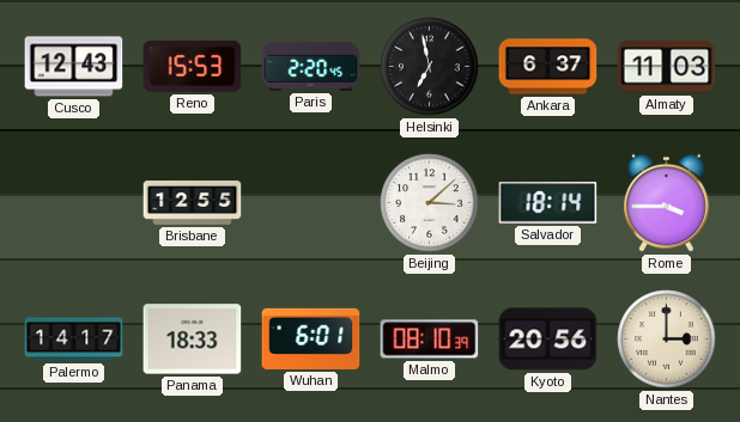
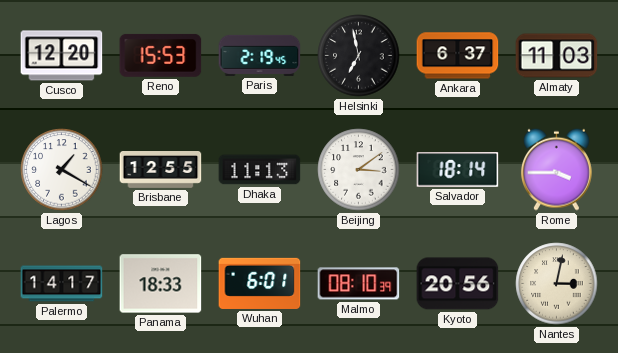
Cusco: 12:43 -> 12:20 (62, 56)
Paris: 2:20 -> 2:19 (260, 55)
Lagos: none -> 1:20 (62, 170)
Dhaka: none -> 11:13 (260, 170)
Beijing: 3:08 -> 3:09 (359, 170)
Nantes: 3:00 -> 3:02 (557, 284)
